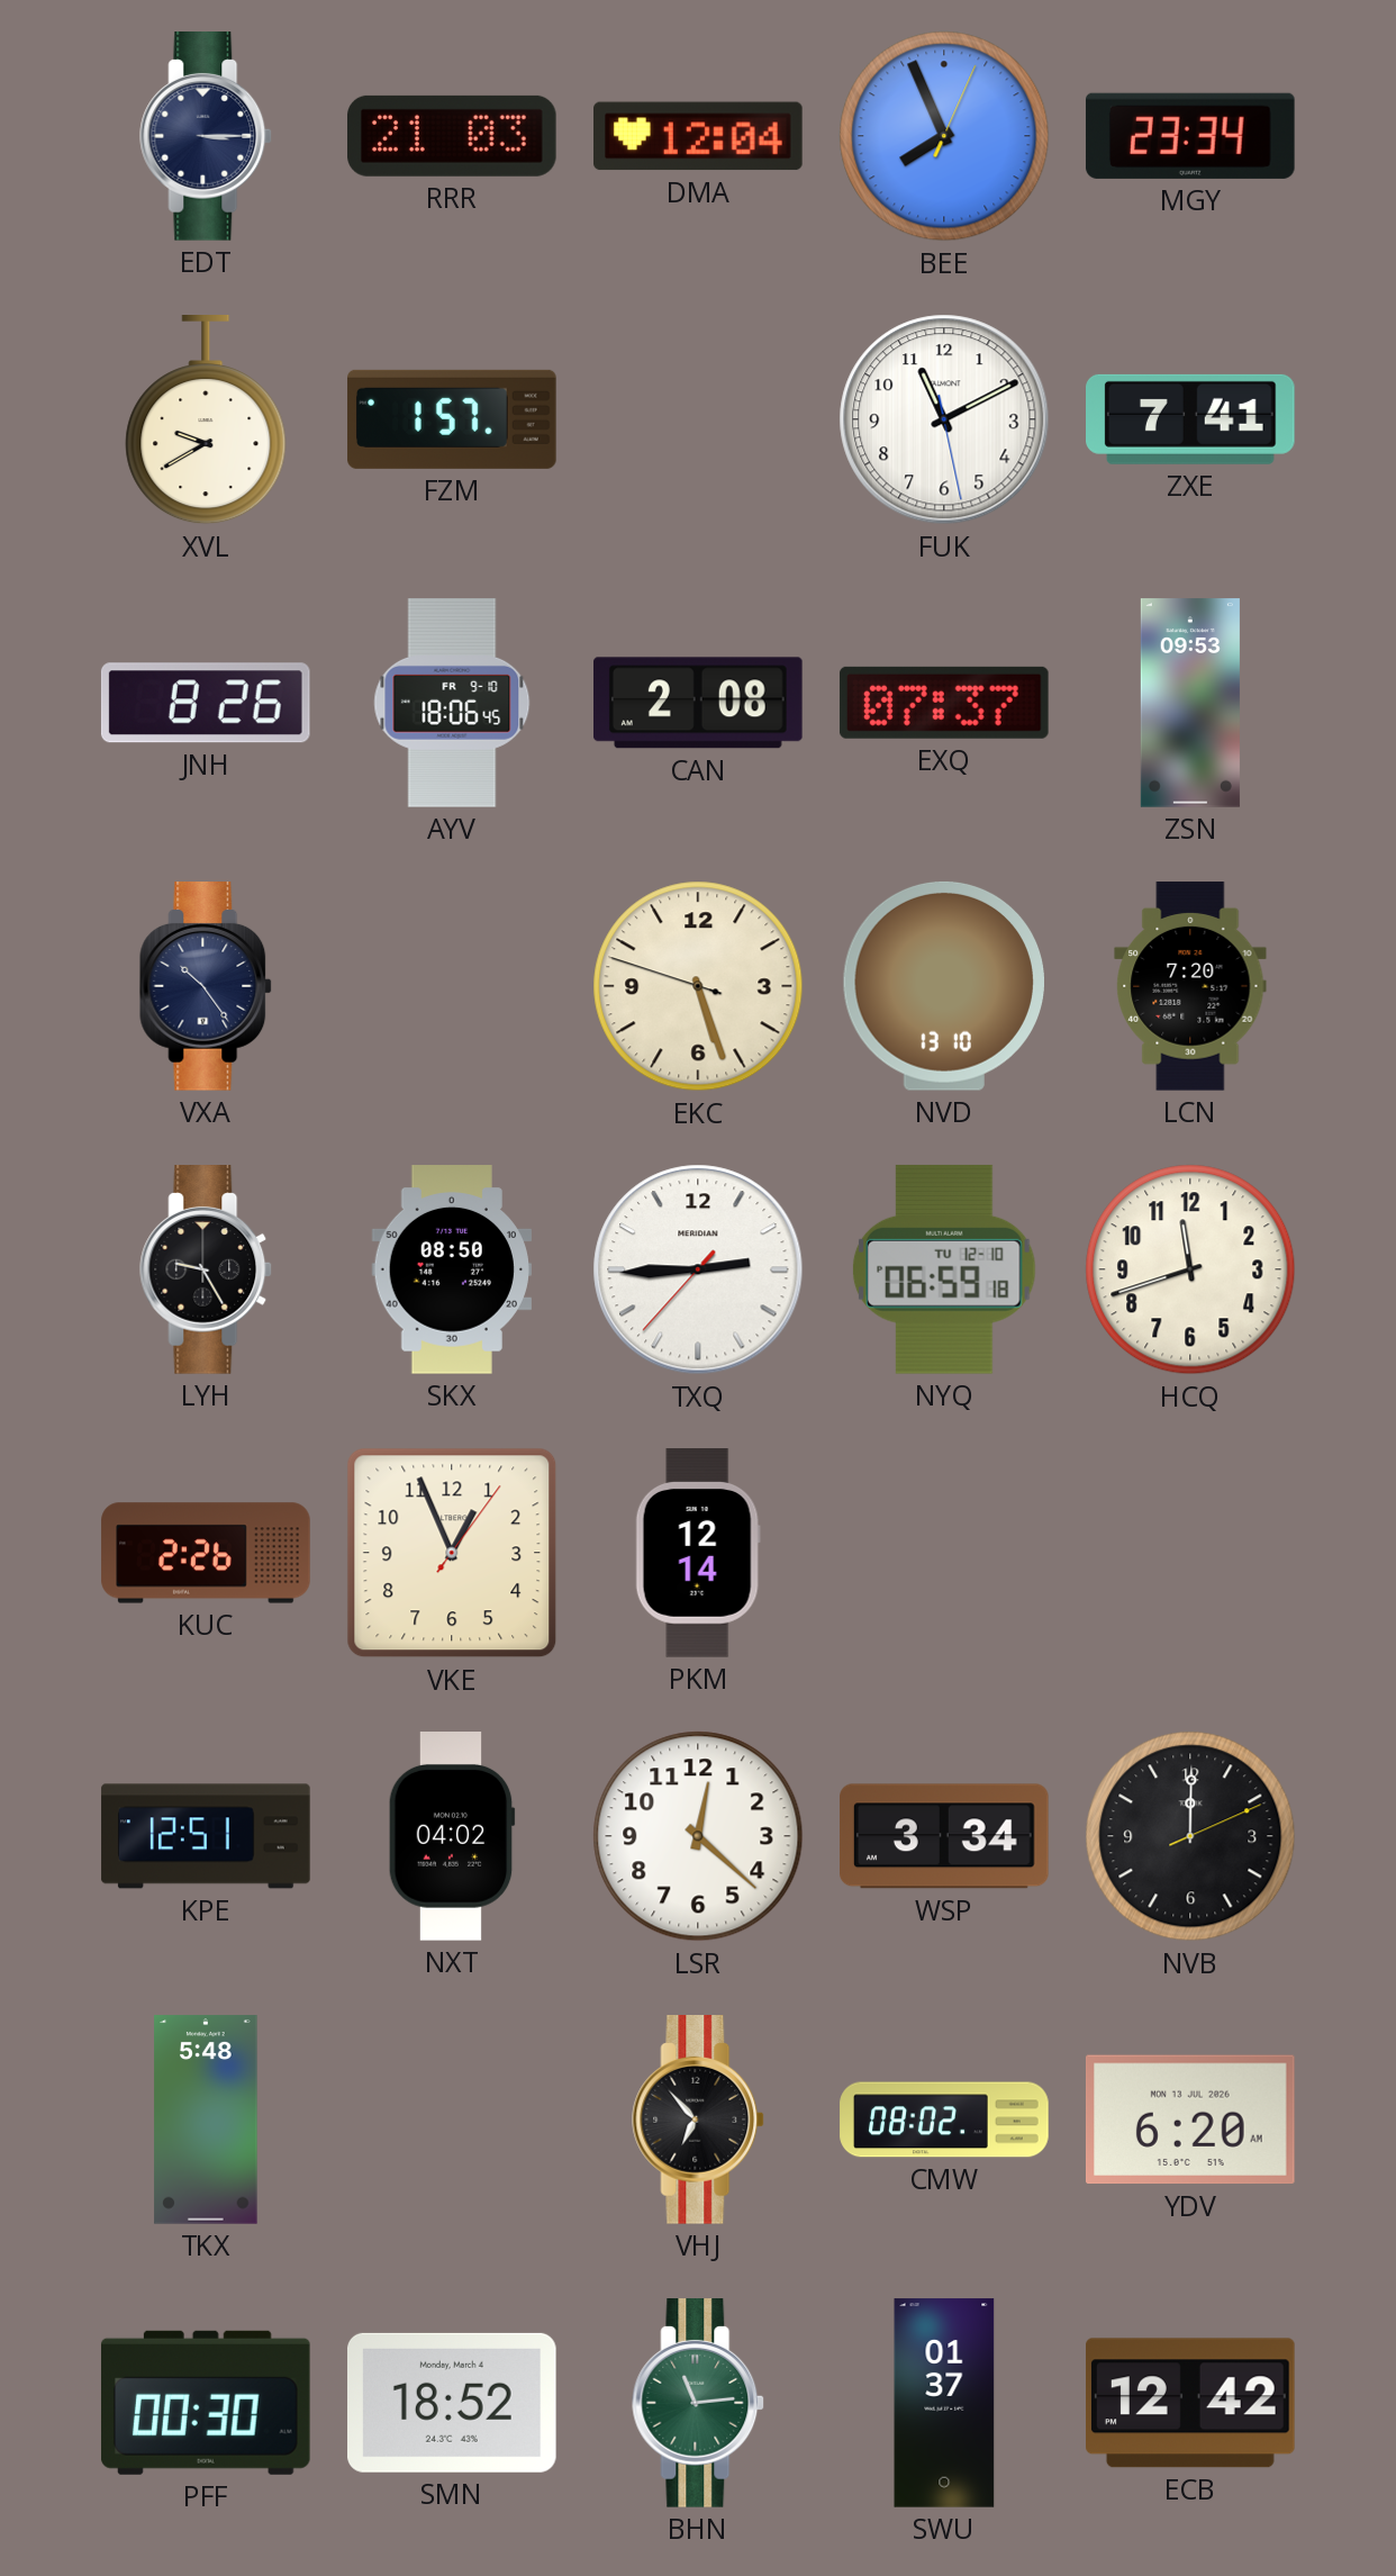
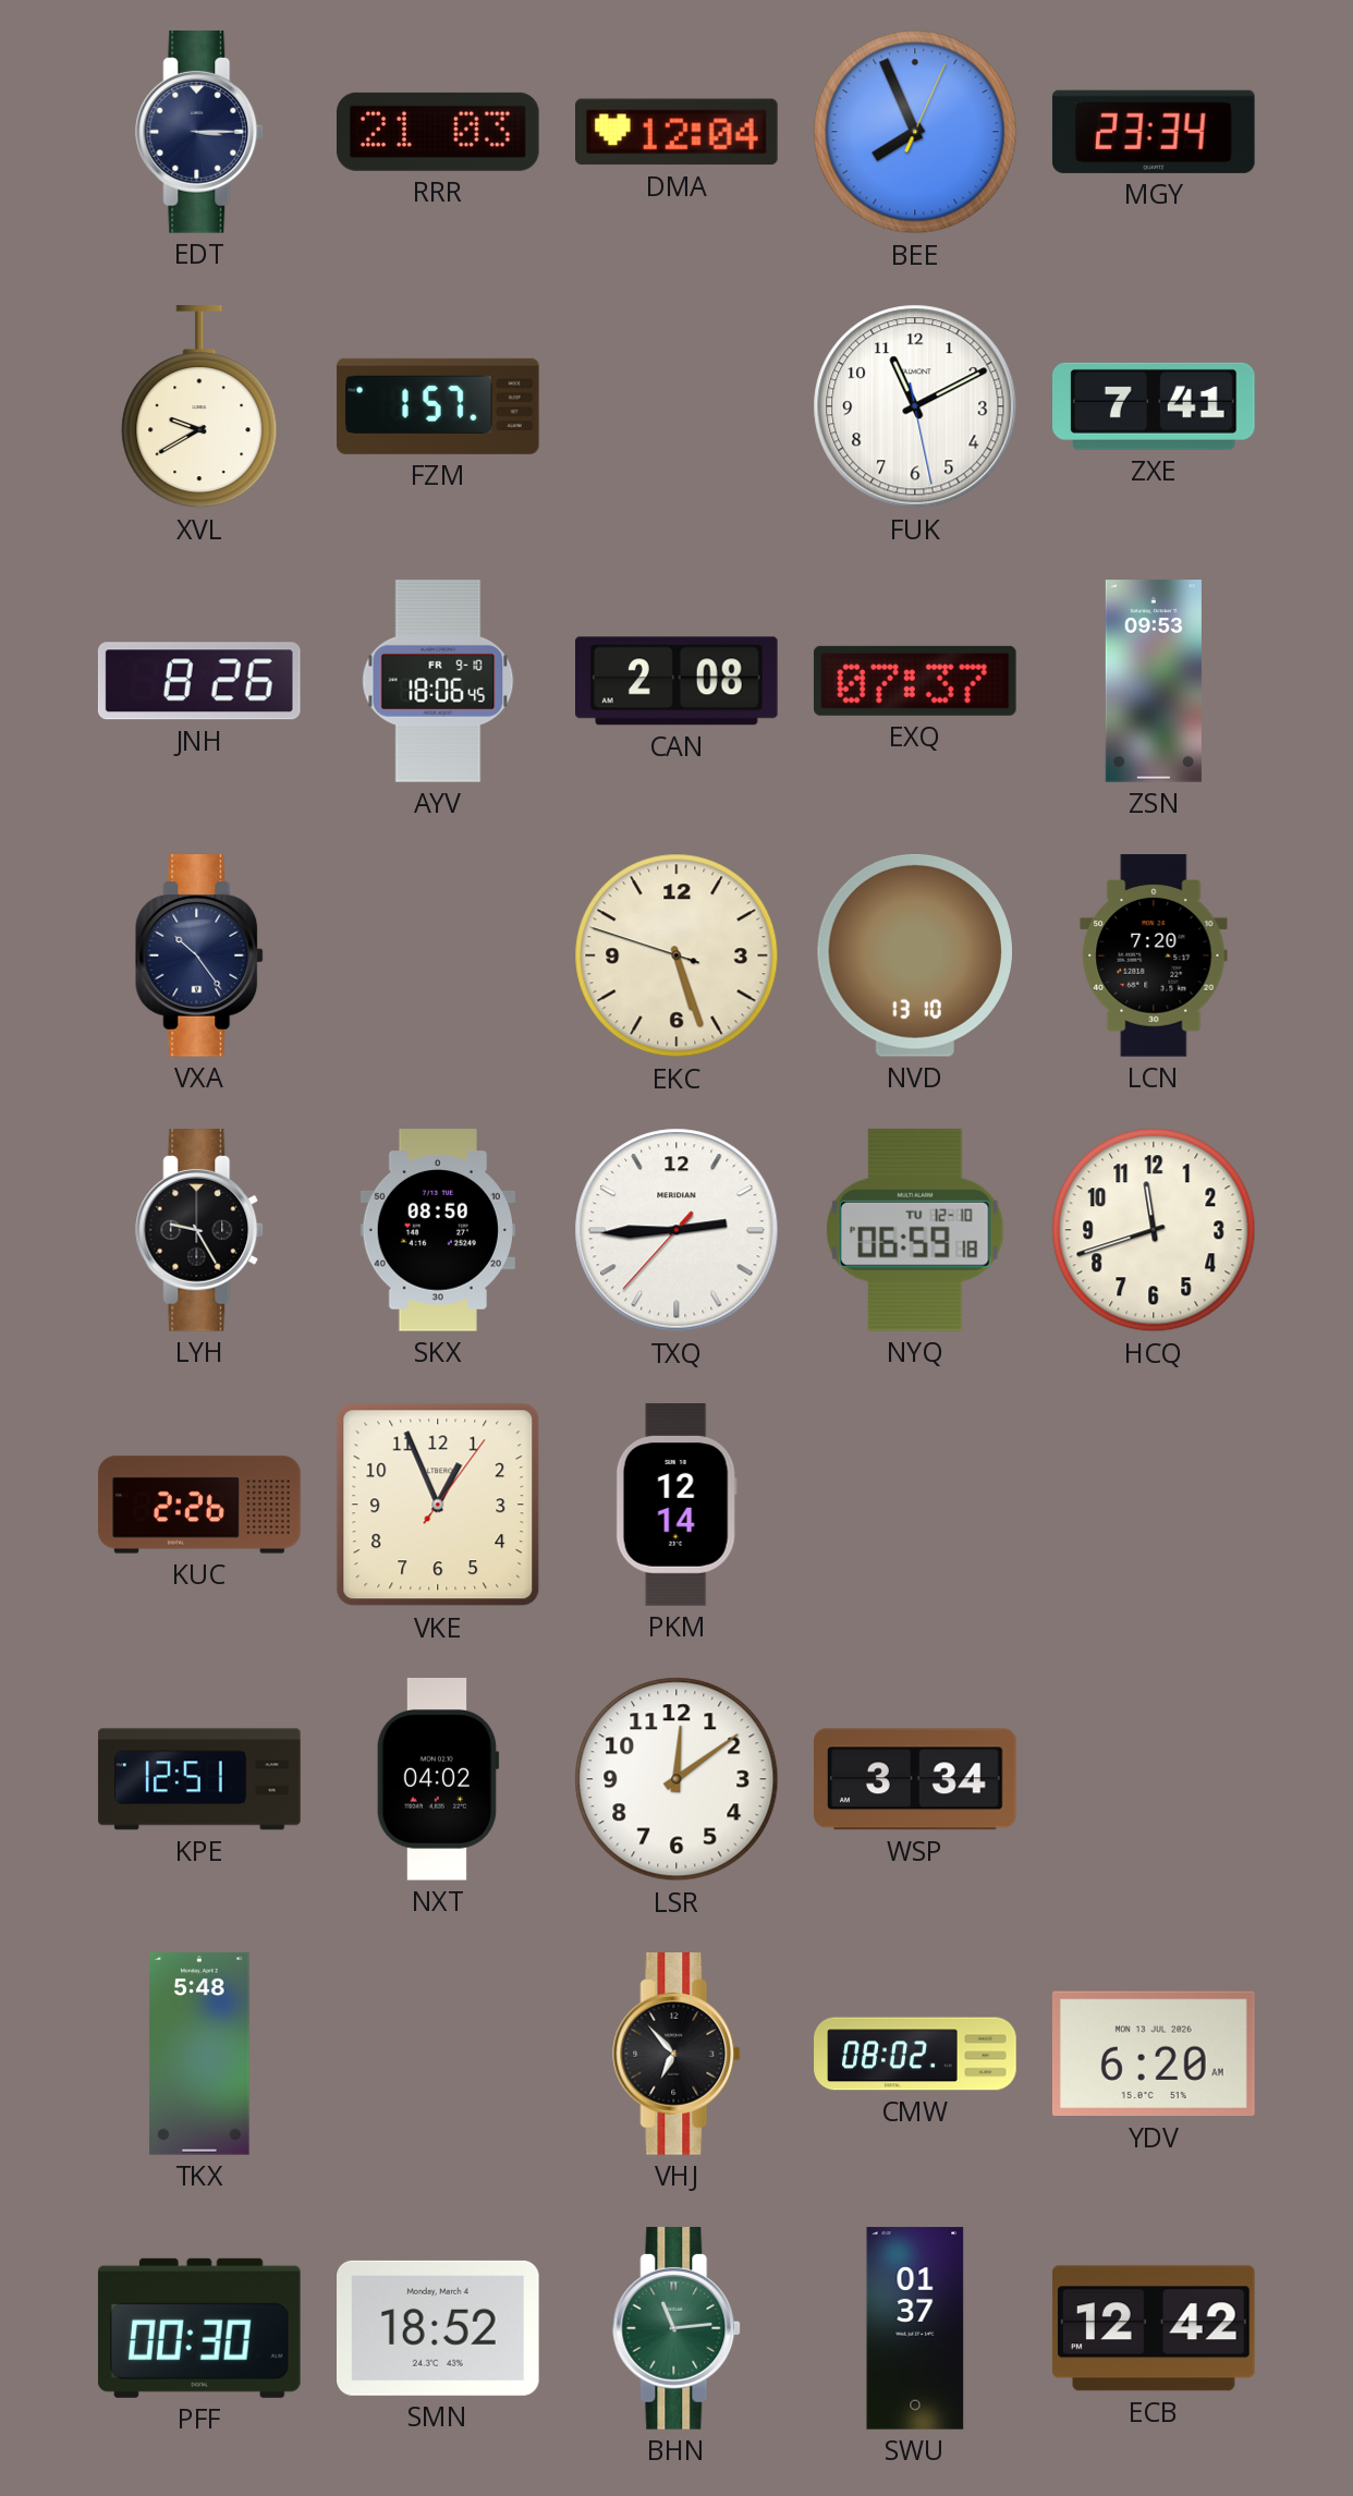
LSR: 12:22 -> 12:09 (676, 1779)
NVB: 12:00 -> none (1190, 1836)
